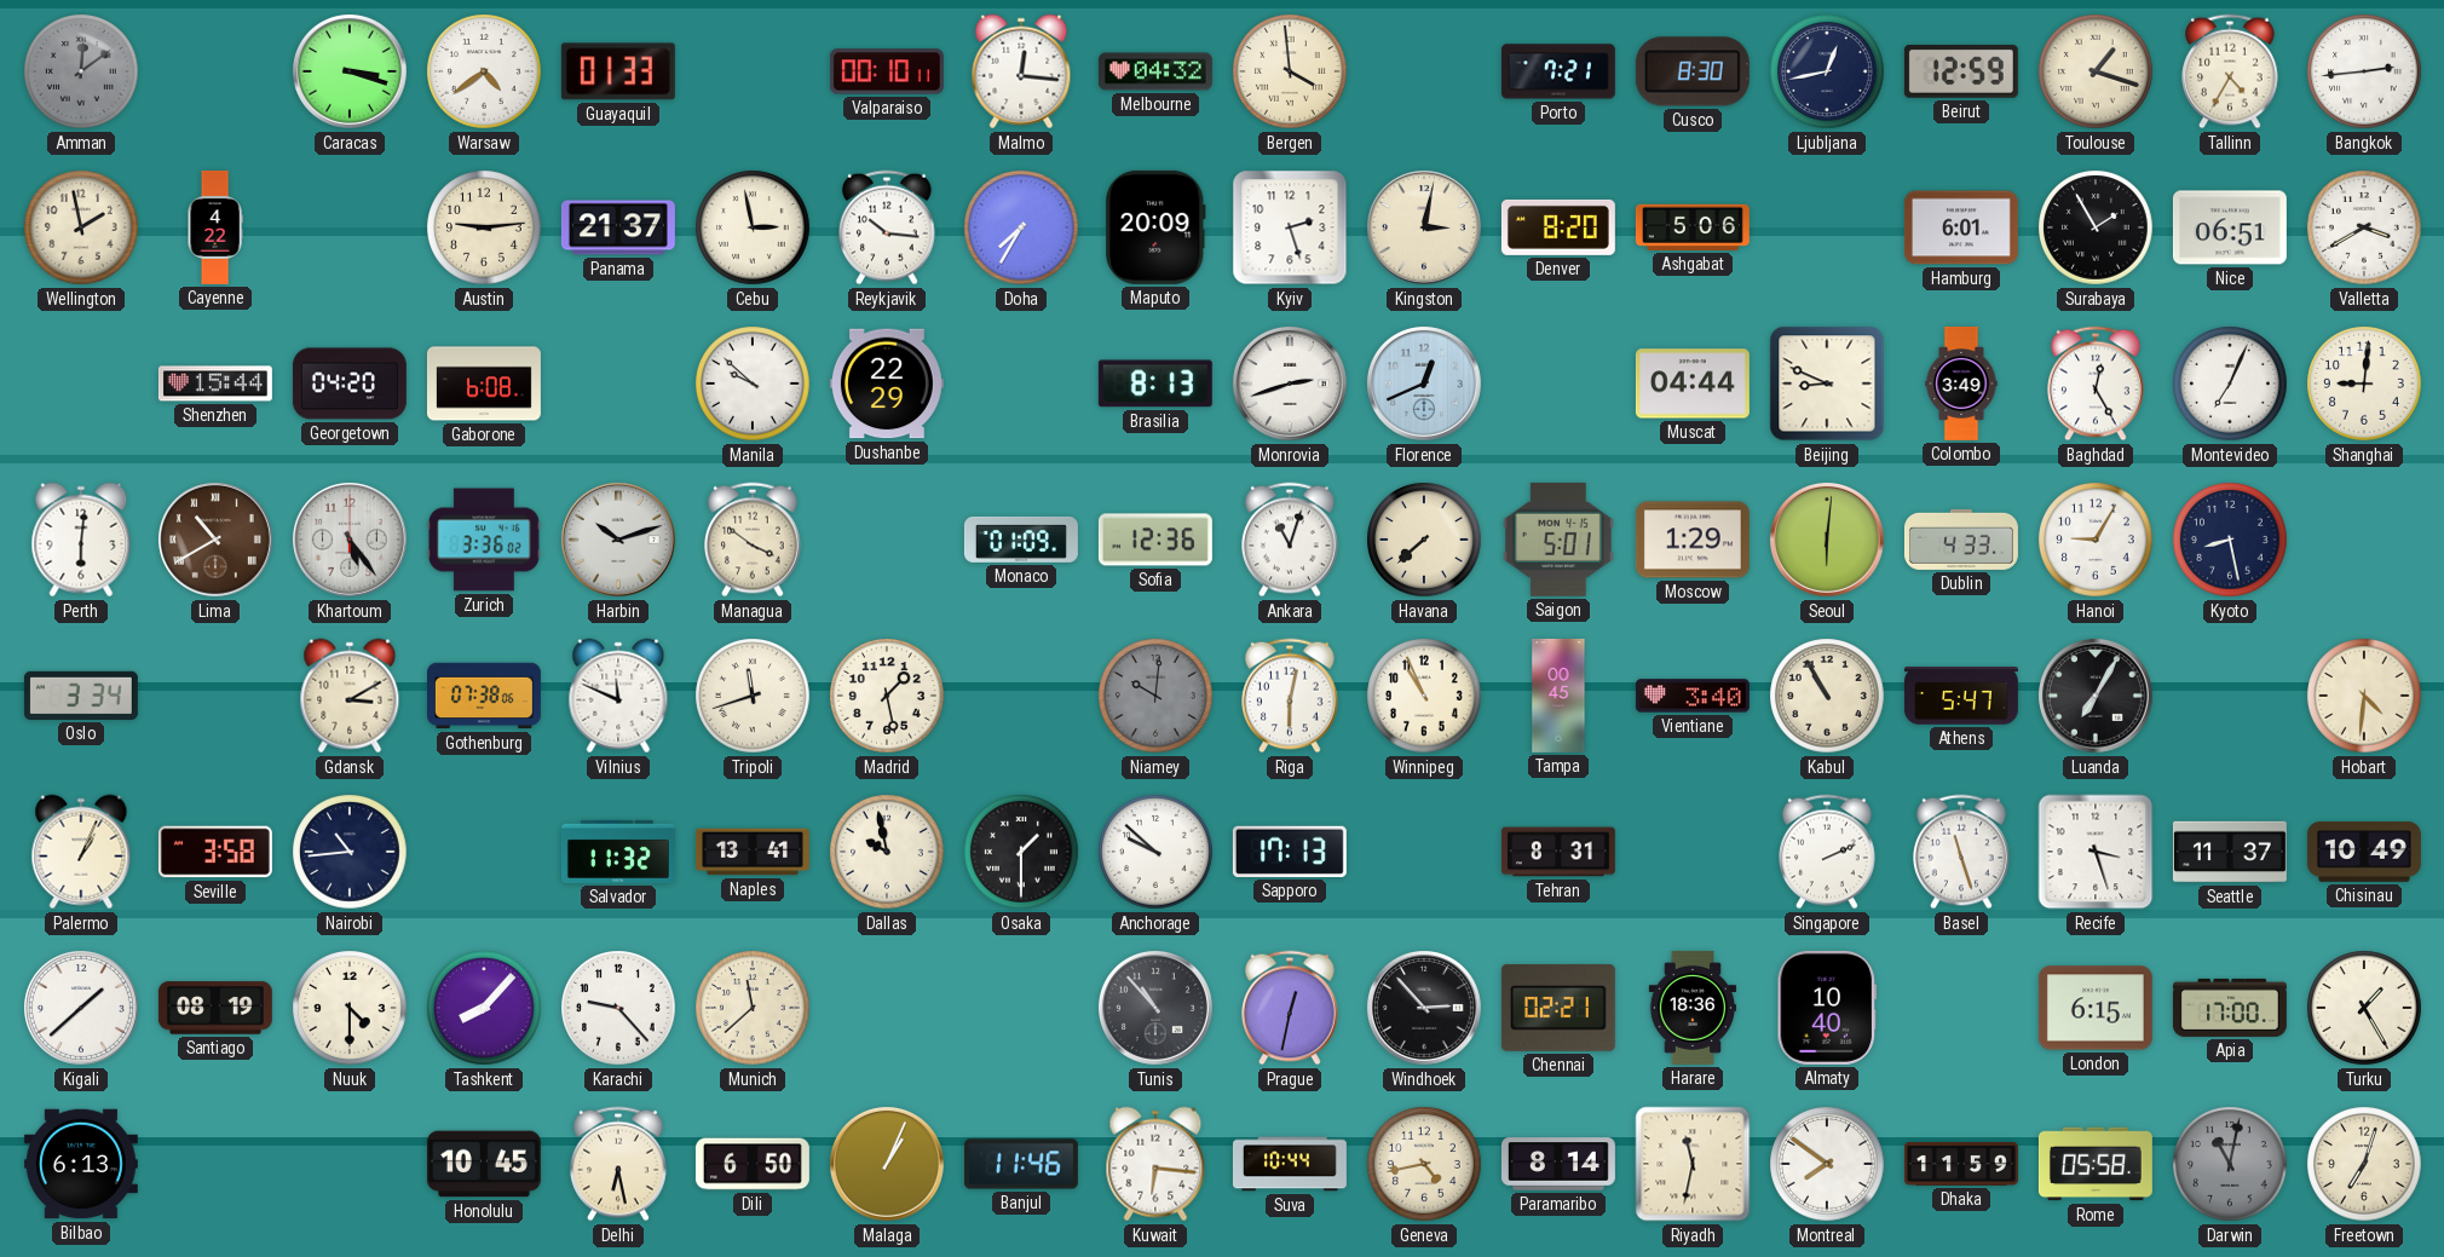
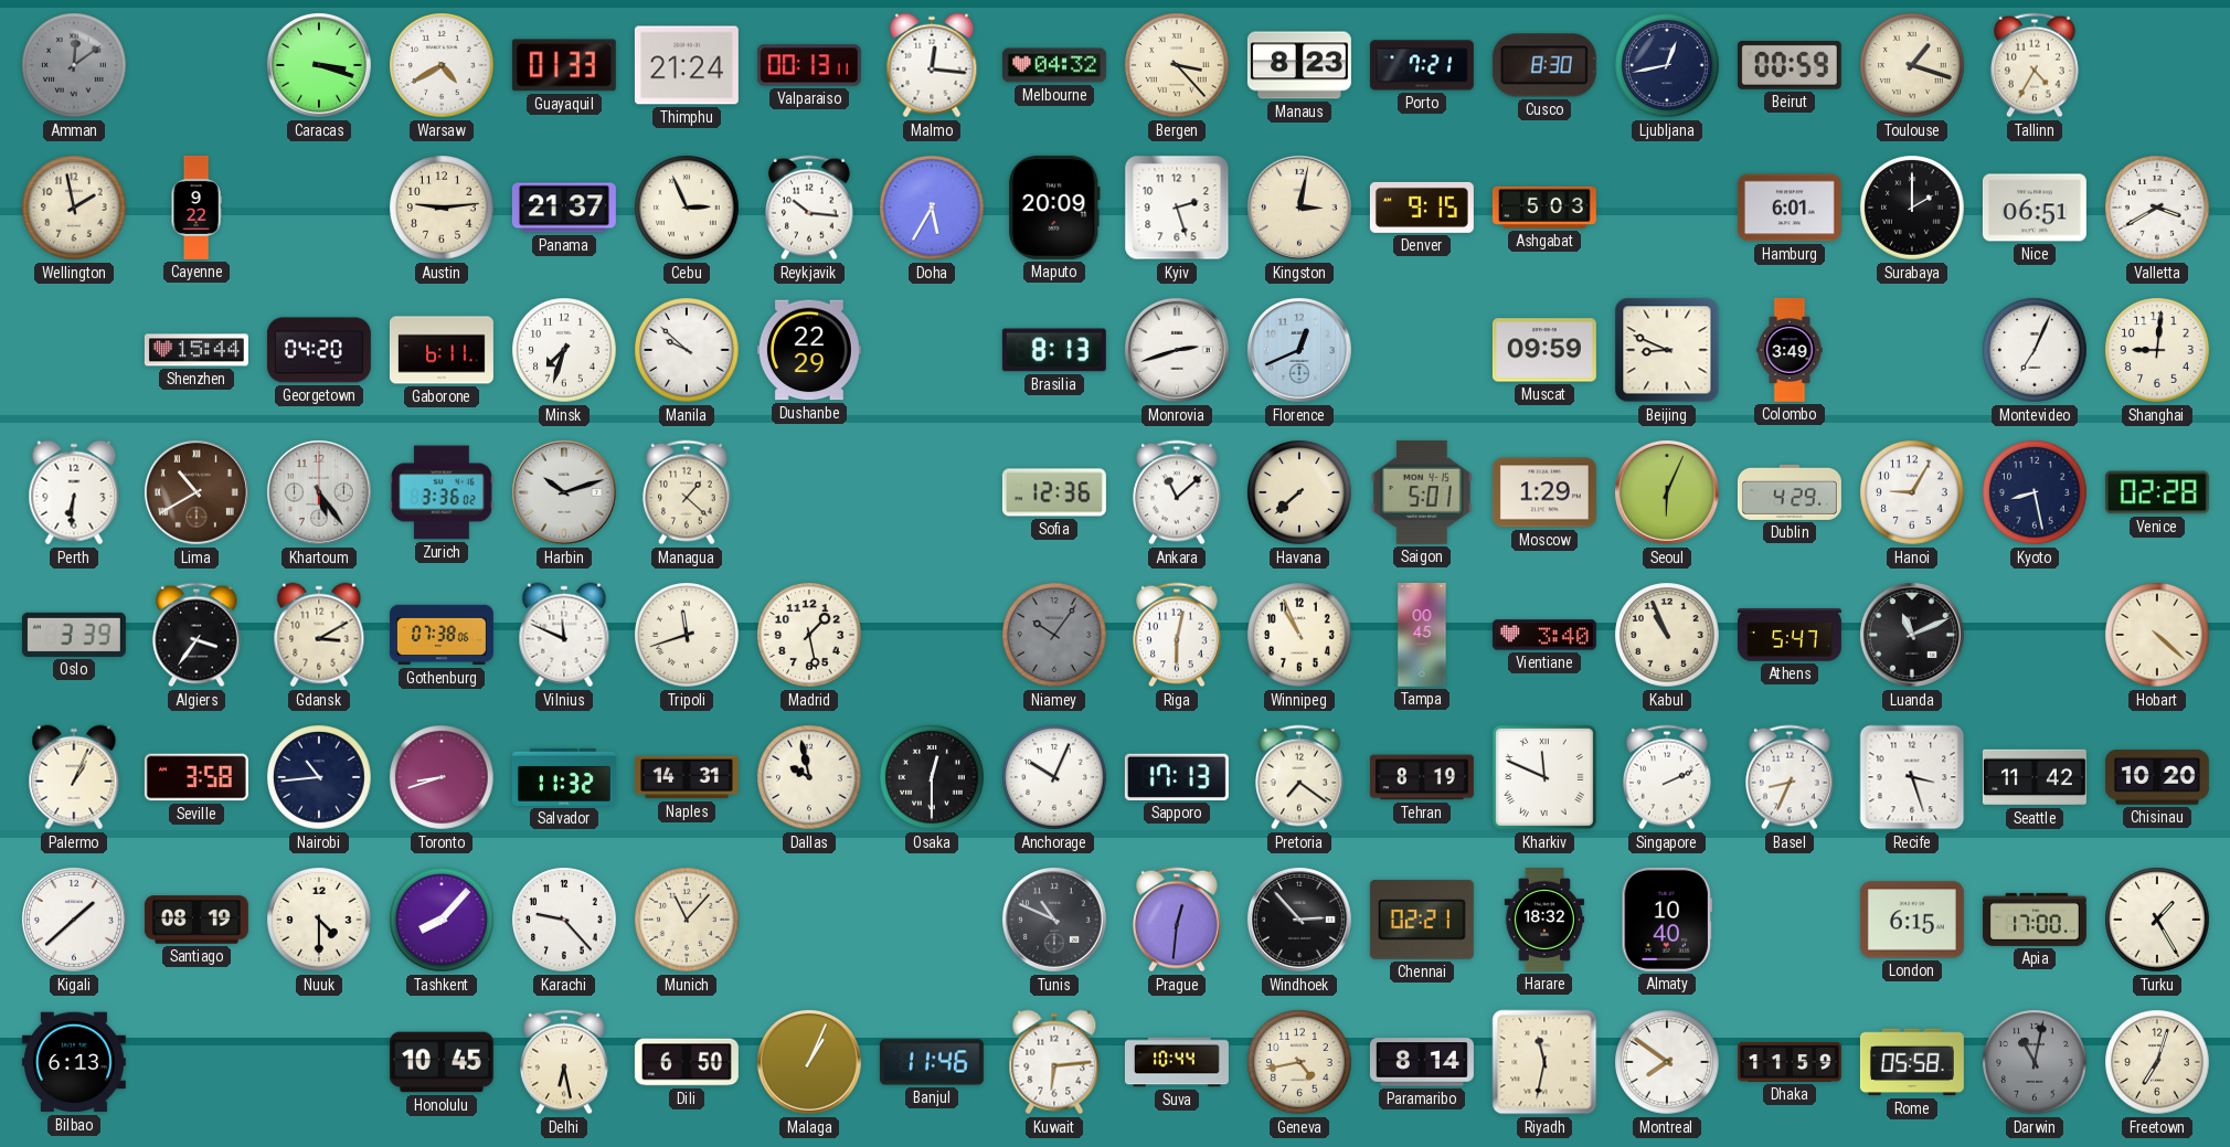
Warsaw: 4:39 -> 4:40 (442, 65)
Thimphu: none -> 21:24 (687, 65)
Valparaiso: 00:10 -> 00:13 (809, 65)
Bergen: 3:59 -> 3:23 (1177, 65)
Manaus: none -> 8:23 (1299, 65)
Beirut: 12:59 -> 00:59 (1790, 66)
Bangkok: 2:44 -> none (2364, 71)
Cayenne: 4:22 -> 9:22 (197, 208)
Cebu: 2:58 -> 2:56 (687, 208)
Doha: 7:35 -> 5:35 (932, 208)
Denver: 8:20 -> 9:15 (1422, 208)
Ashgabat: 5:06 -> 5:03 (1544, 208)
Surabaya: 1:55 -> 2:00 (1912, 208)
Gaborone: 6:08 -> 6:11 (442, 350)
Minsk: none -> 7:33 (564, 350)
Muscat: 04:44 -> 09:59 (1544, 350)
Baghdad: 12:25 -> none (2096, 384)
Perth: 6:01 -> 6:31 (74, 492)
Managua: 3:51 -> 1:22 (687, 492)
Monaco: 01:09 -> none (1021, 540)
Ankara: 11:03 -> 11:08 (1177, 492)
Seoul: 6:01 -> 6:04 (1667, 492)
Dublin: 4:33 -> 4:29 (1790, 492)
Venice: none -> 02:28 (2157, 492)
Oslo: 3:34 -> 3:39 (74, 635)
Algiers: none -> 3:36 (197, 635)
Niamey: 10:01 -> 10:06 (1054, 635)
Kabul: 10:55 -> 10:56 (1667, 635)
Luanda: 7:05 -> 11:11 (1912, 635)
Hobart: 4:31 -> 4:22 (2157, 635)
Toronto: none -> 8:42 (442, 777)
Naples: 13:41 -> 14:31 (687, 777)
Osaka: 1:30 -> 12:30 (932, 777)
Anchorage: 9:52 -> 10:04 (1054, 777)
Pretoria: none -> 7:21 (1299, 777)
Tehran: 8:31 -> 8:19 (1422, 777)
Kharkiv: none -> 11:49 (1544, 777)
Basel: 11:27 -> 8:34 (1790, 777)
Seattle: 11:37 -> 11:42 (2035, 777)
Chisinau: 10:49 -> 10:20 (2157, 777)
Munich: 11:38 -> 11:07 (687, 920)
Tunis: 10:53 -> 10:49 (1054, 920)
Prague: 12:32 -> 12:31 (1177, 920)
Harare: 18:36 -> 18:32 (1544, 920)
Kuwait: 6:16 -> 6:14 (1054, 1062)
